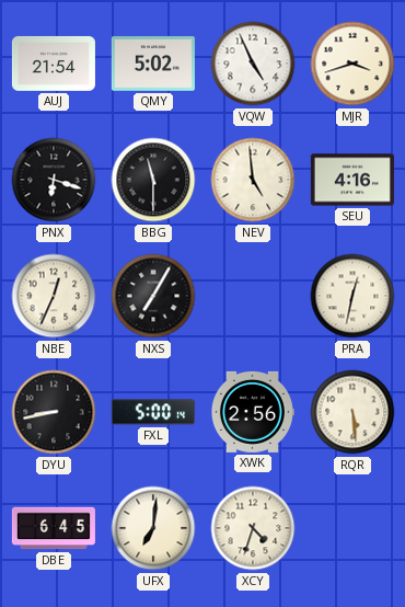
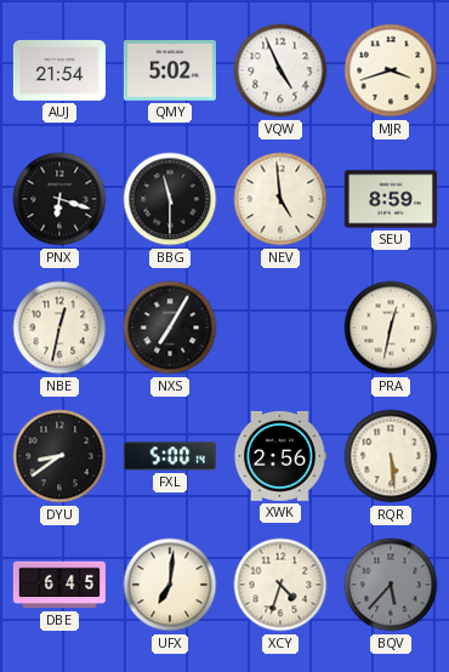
SEU: 4:16 -> 8:59 (391, 199)
NBE: 12:34 -> 12:32 (59, 328)
DYU: 8:43 -> 8:39 (59, 456)
BQV: none -> 5:37 (391, 585)
